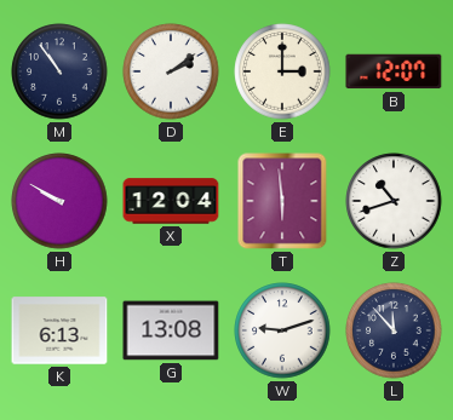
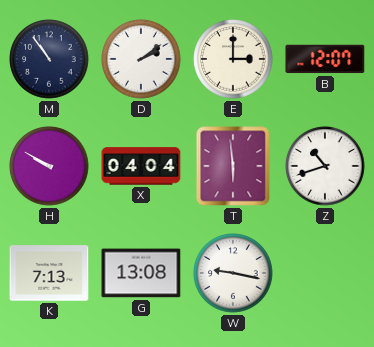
X: 12:04 -> 04:04 (141, 166)
K: 6:13 -> 7:13 (49, 273)
W: 9:12 -> 9:17 (233, 273)
L: 11:53 -> none (394, 330)
